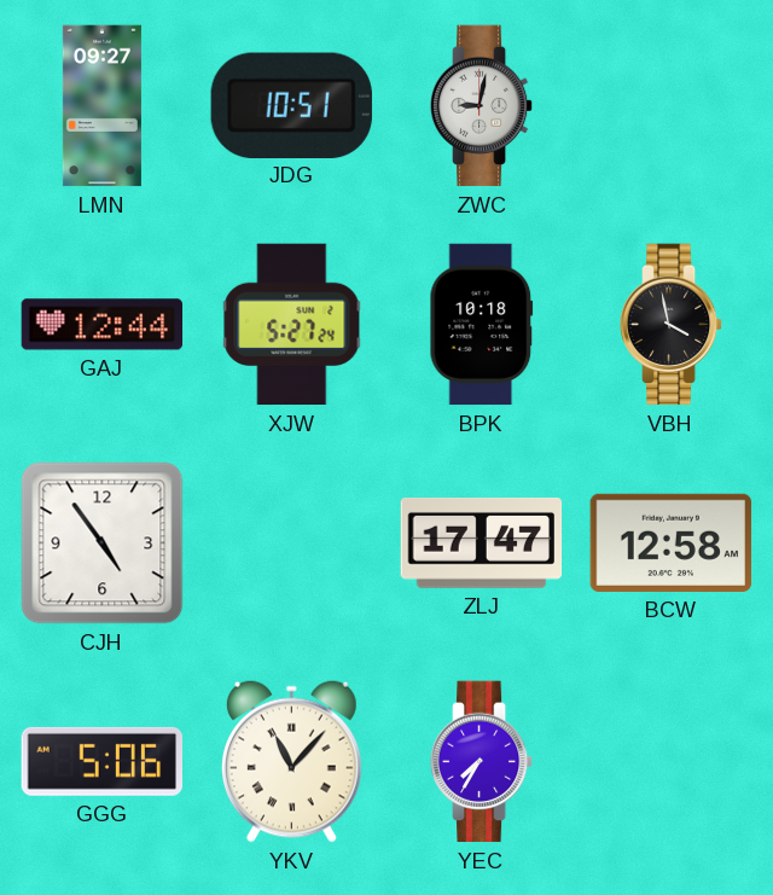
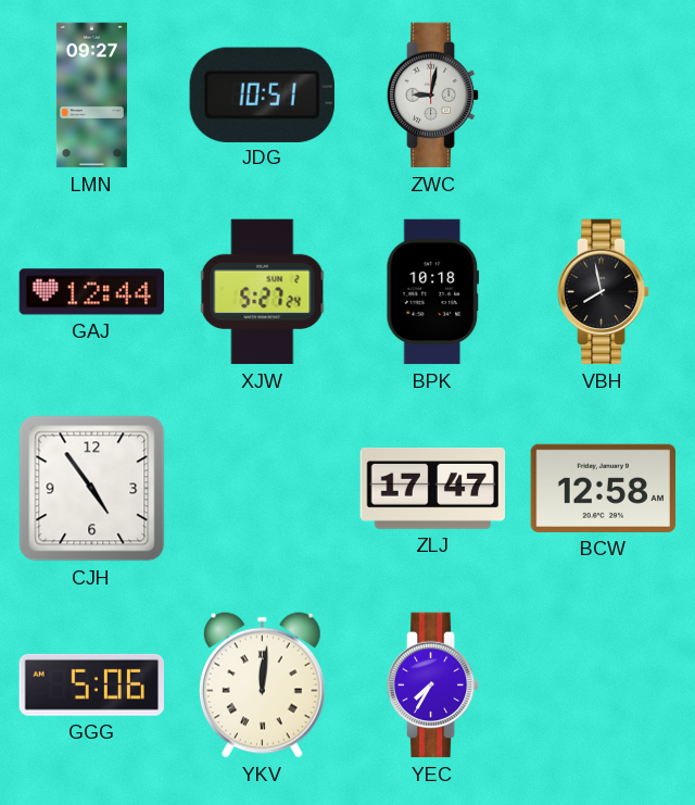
VBH: 3:58 -> 7:58 (604, 292)
YKV: 11:07 -> 12:01 (262, 684)
